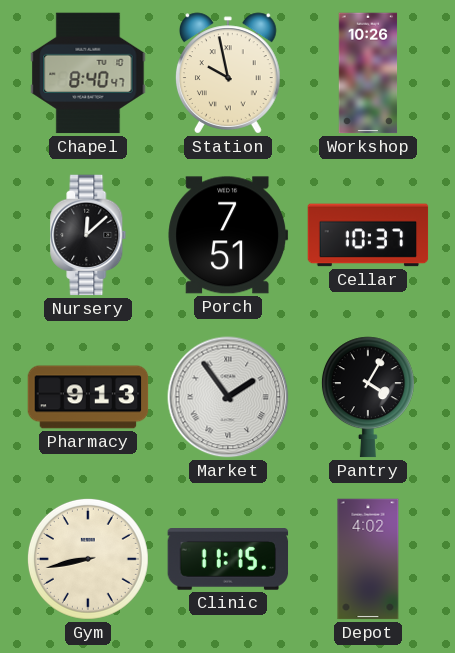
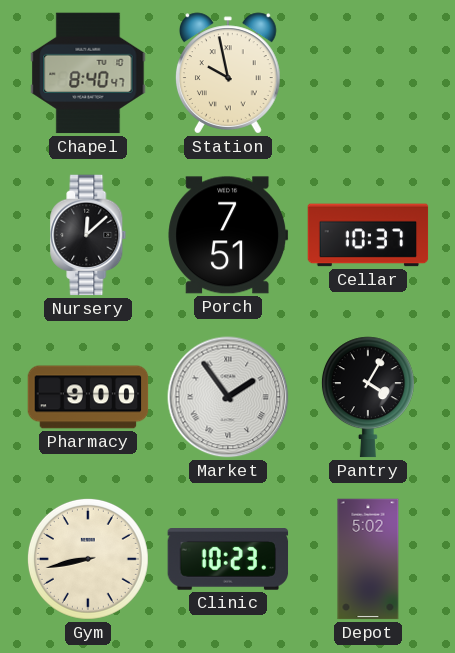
Workshop: 10:26 -> none (368, 73)
Pharmacy: 9:13 -> 9:00 (88, 397)
Clinic: 11:15 -> 10:23 (228, 560)
Depot: 4:02 -> 5:02 (368, 559)
